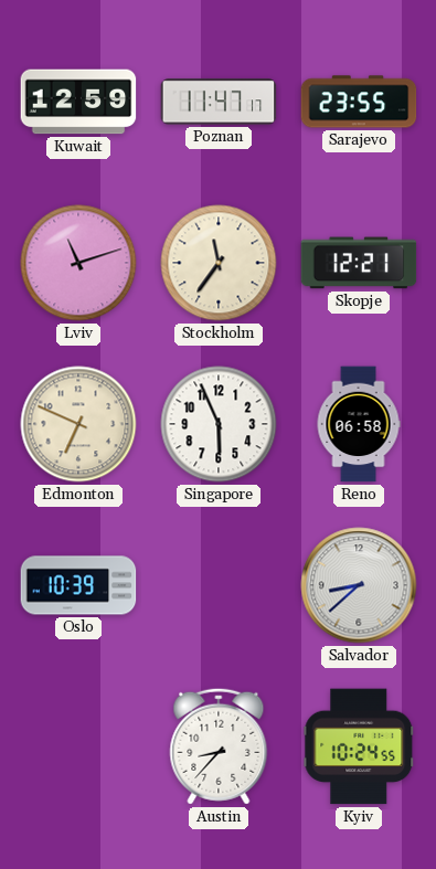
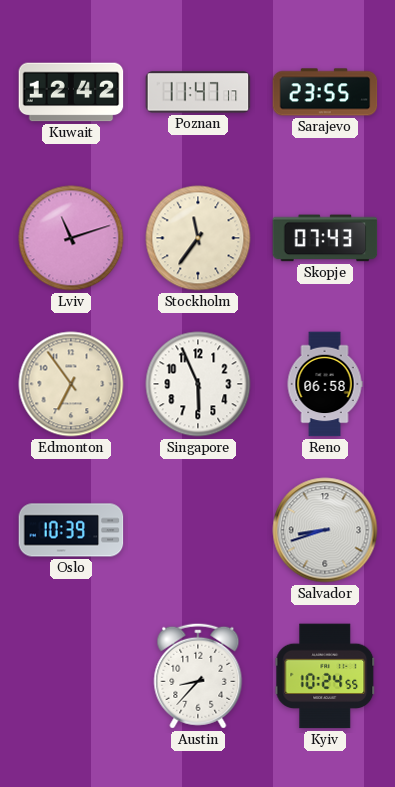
Kuwait: 12:59 -> 12:42 (71, 92)
Skopje: 12:21 -> 07:43 (325, 238)
Edmonton: 6:49 -> 6:54 (71, 384)
Salvador: 8:38 -> 8:42 (325, 530)
